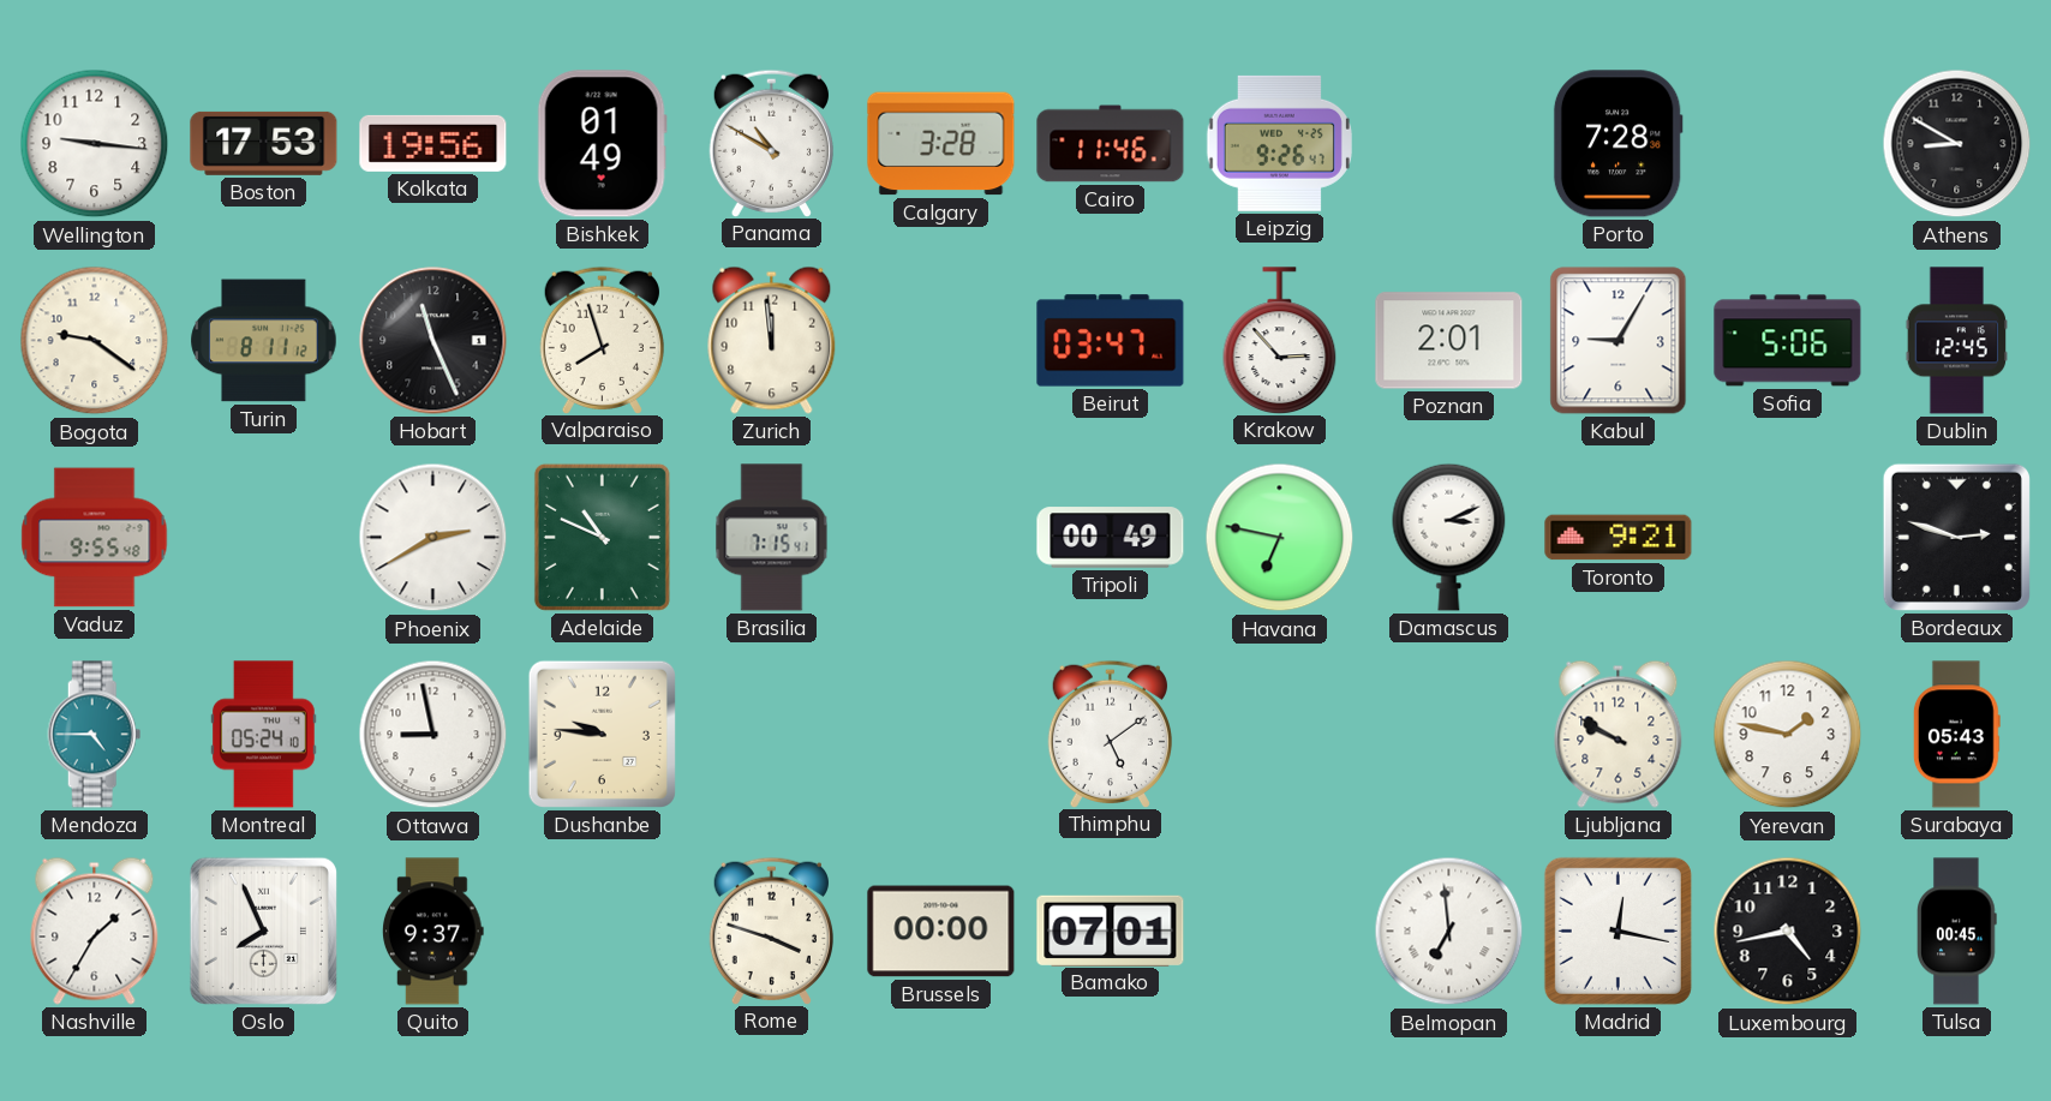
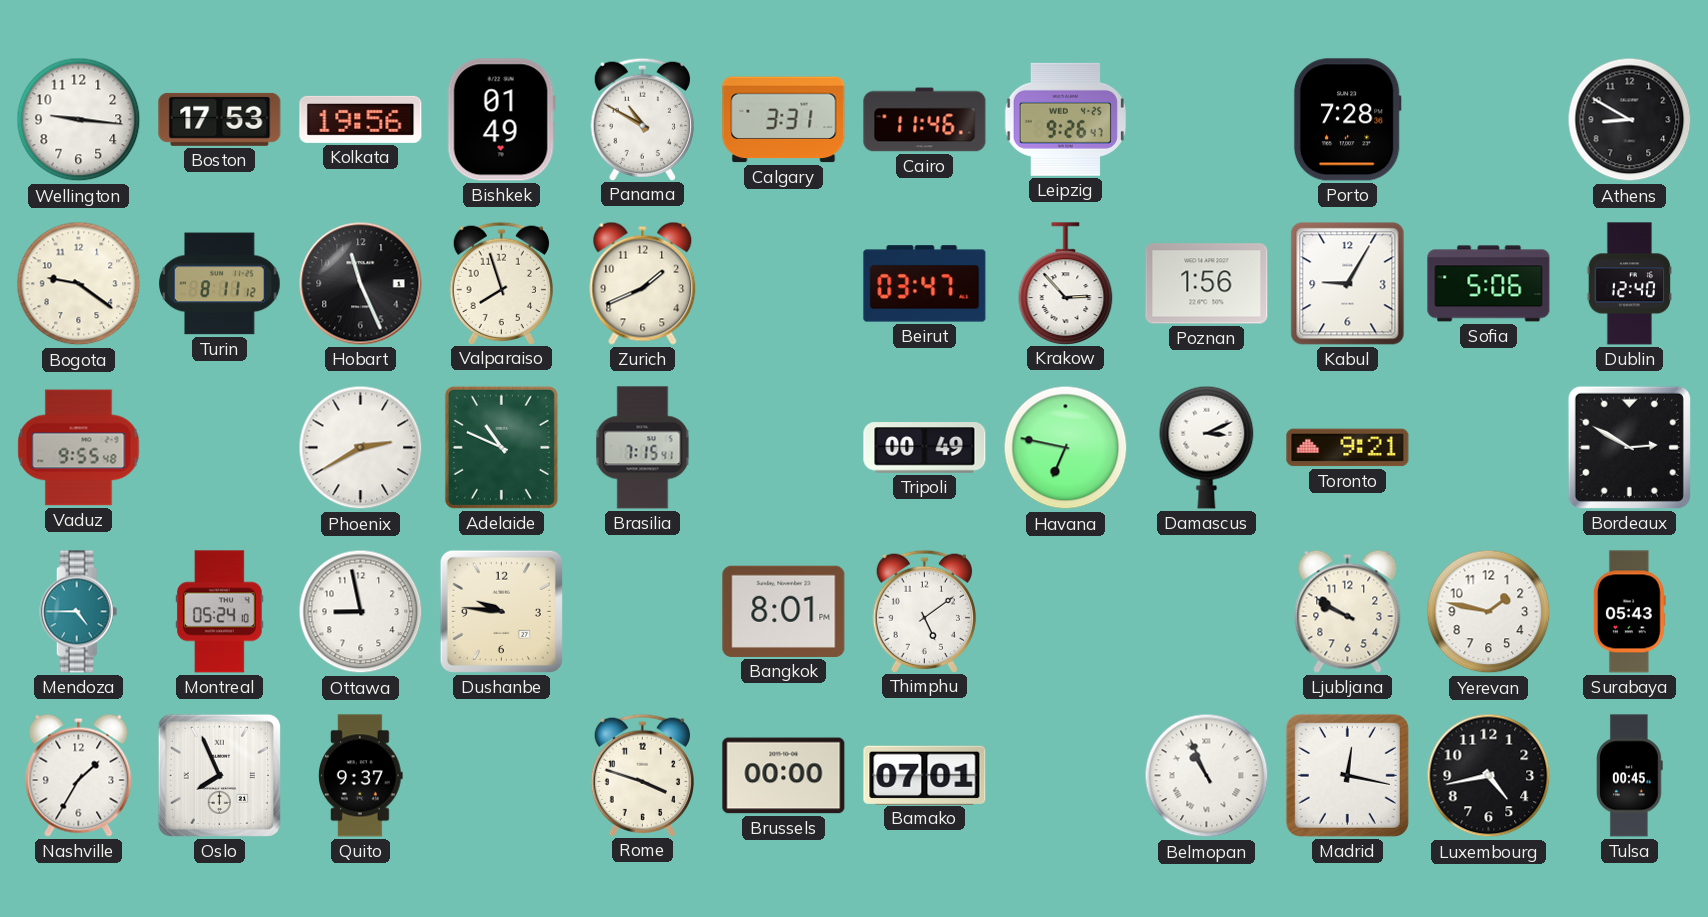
Calgary: 3:28 -> 3:31 (784, 120)
Zurich: 11:59 -> 1:41 (643, 283)
Poznan: 2:01 -> 1:56 (1207, 284)
Dublin: 12:45 -> 12:40 (1629, 284)
Bordeaux: 2:48 -> 2:50 (1629, 447)
Bangkok: none -> 8:01 (784, 611)
Belmopan: 6:59 -> 10:56 (1207, 776)
